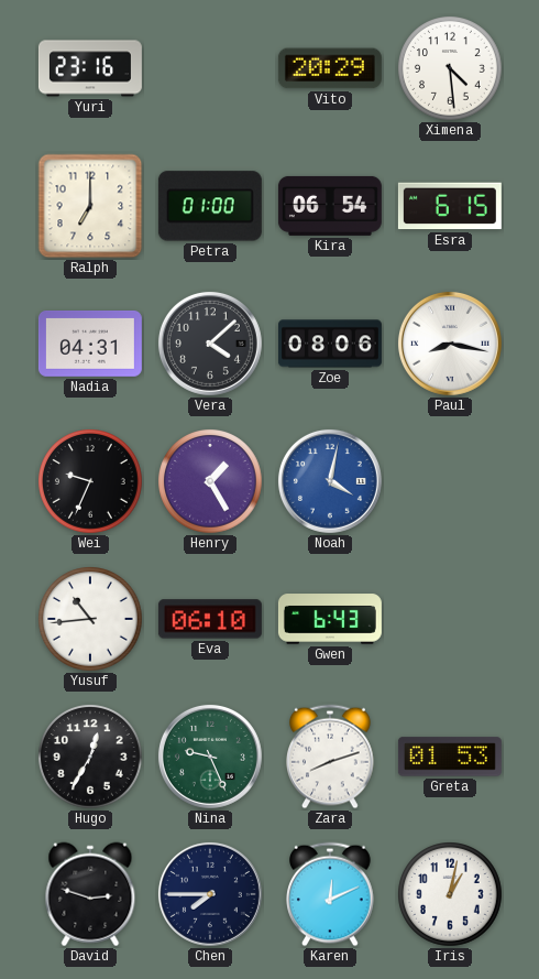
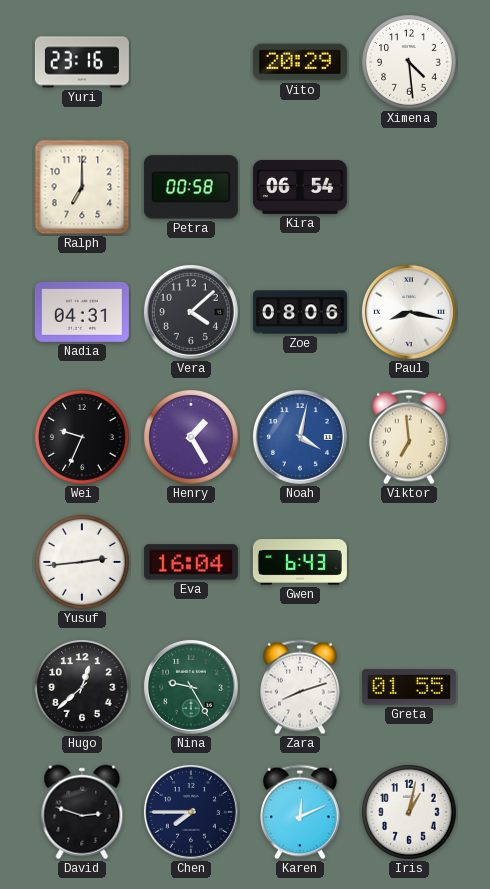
Petra: 01:00 -> 00:58 (191, 187)
Esra: 6:15 -> none (450, 206)
Viktor: none -> 6:59 (410, 437)
Yusuf: 10:44 -> 2:44 (83, 563)
Eva: 06:10 -> 16:04 (191, 562)
Hugo: 12:35 -> 12:38 (83, 688)
Nina: 9:26 -> 9:25 (191, 687)
Greta: 01:53 -> 01:55 (409, 687)
